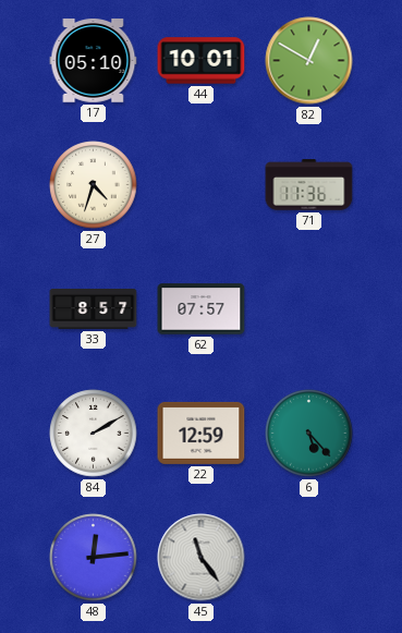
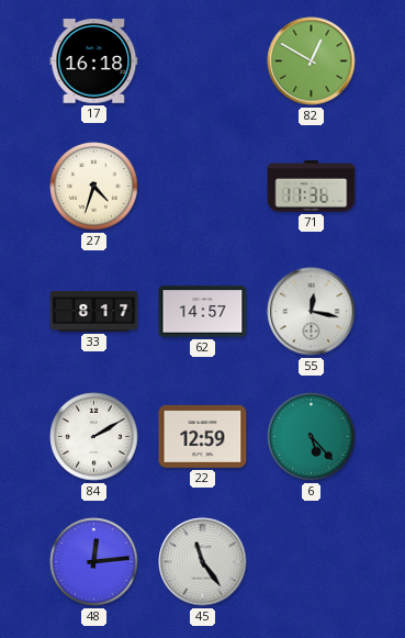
17: 05:10 -> 16:18 (94, 61)
44: 10:01 -> none (202, 61)
33: 8:57 -> 8:17 (94, 311)
62: 07:57 -> 14:57 (203, 312)
55: none -> 12:17 (312, 312)
